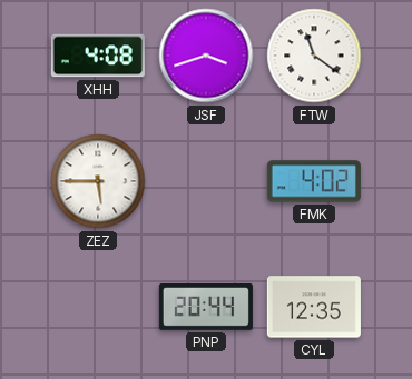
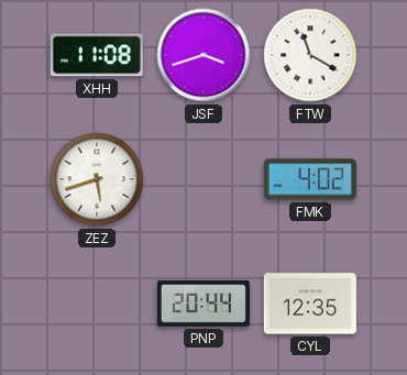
XHH: 4:08 -> 11:08 (97, 55)
FTW: 11:21 -> 11:20 (310, 55)
ZEZ: 5:45 -> 5:42 (97, 179)
